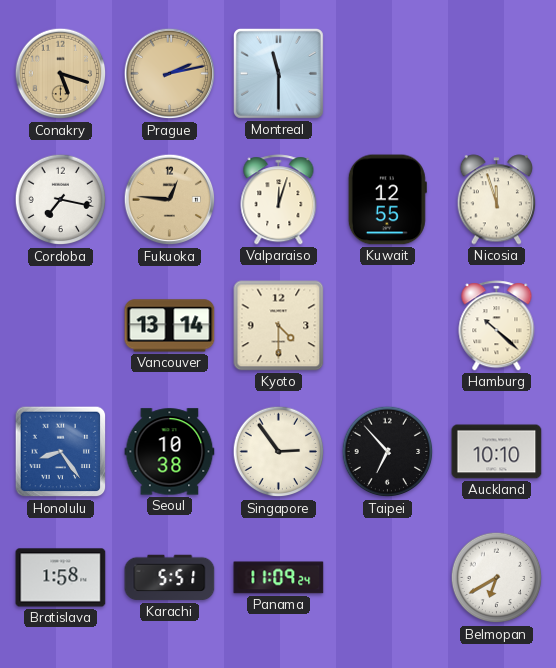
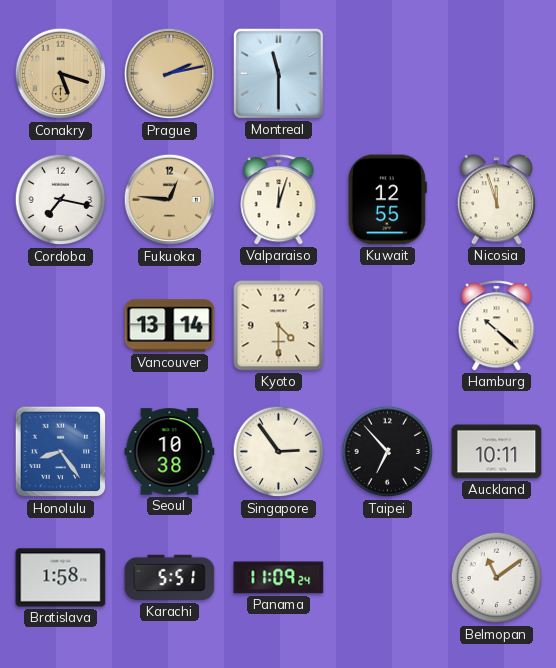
Auckland: 10:10 -> 10:11 (497, 452)
Belmopan: 6:40 -> 11:09 (497, 578)
